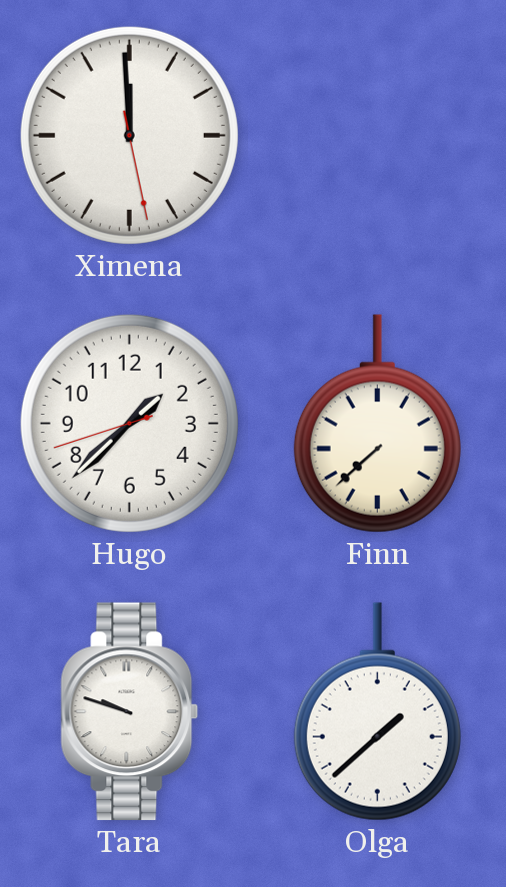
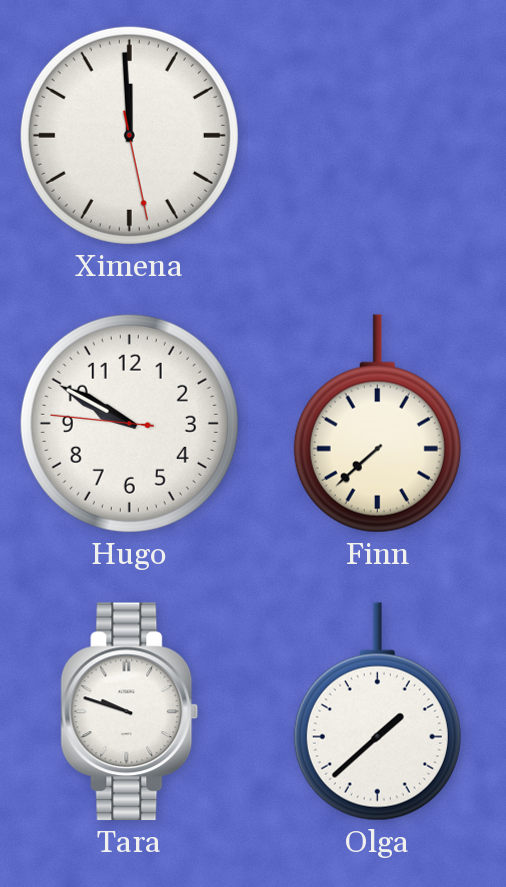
Hugo: 1:37 -> 9:49 (129, 423)
